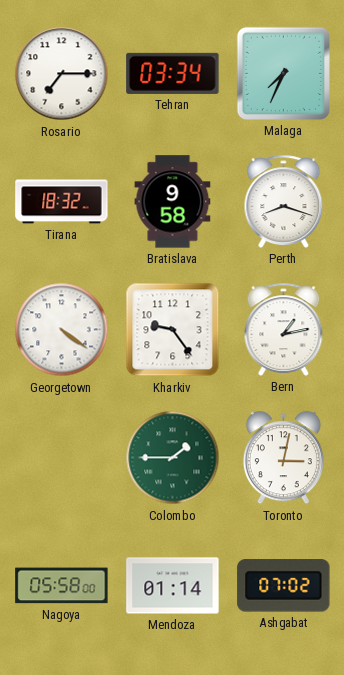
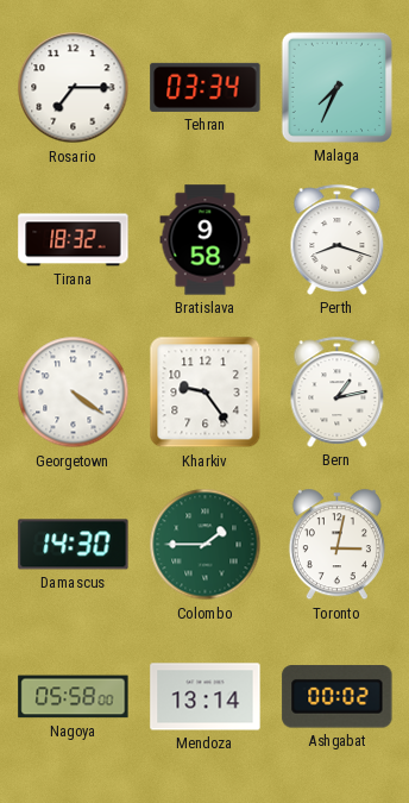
Damascus: none -> 14:30 (74, 545)
Mendoza: 01:14 -> 13:14 (206, 697)
Ashgabat: 07:02 -> 00:02 (338, 697)
